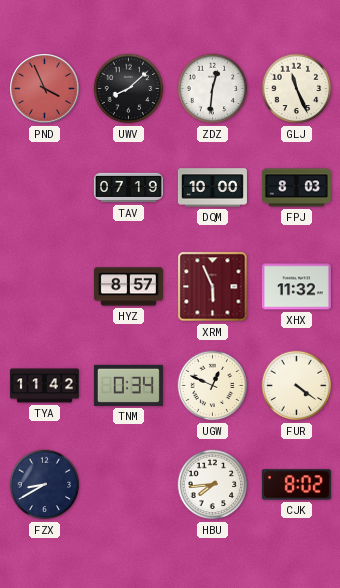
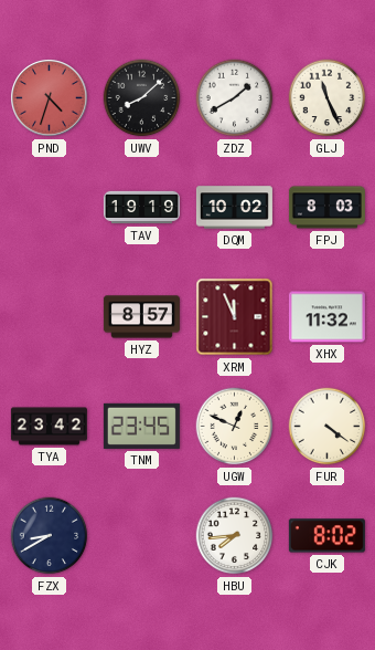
PND: 3:56 -> 4:33 (50, 98)
ZDZ: 12:31 -> 1:40 (235, 98)
TAV: 07:19 -> 19:19 (141, 208)
DQM: 10:00 -> 10:02 (234, 208)
XRM: 5:56 -> 11:56 (235, 317)
TYA: 11:42 -> 23:42 (49, 427)
TNM: 0:34 -> 23:45 (141, 426)
